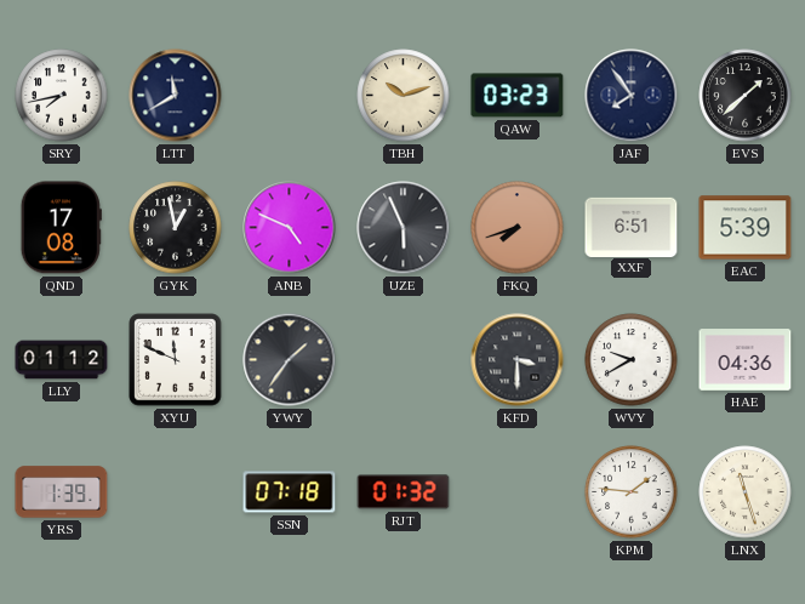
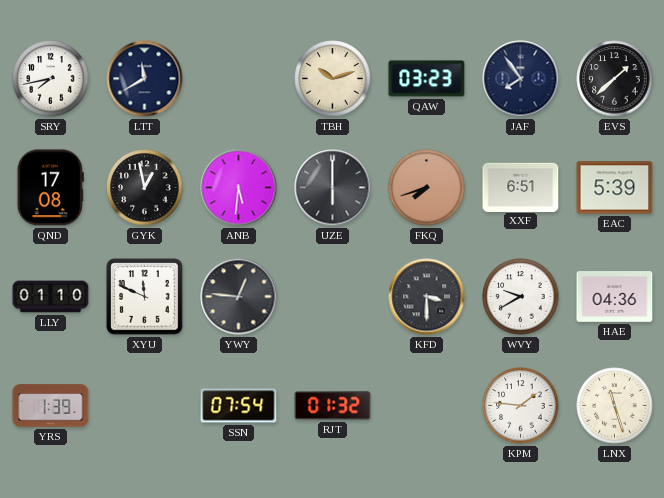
ANB: 4:49 -> 5:31 (239, 188)
UZE: 5:56 -> 6:00 (333, 188)
LLY: 01:12 -> 01:10 (51, 297)
YWY: 1:36 -> 12:46 (239, 297)
SSN: 07:18 -> 07:54 (239, 406)
